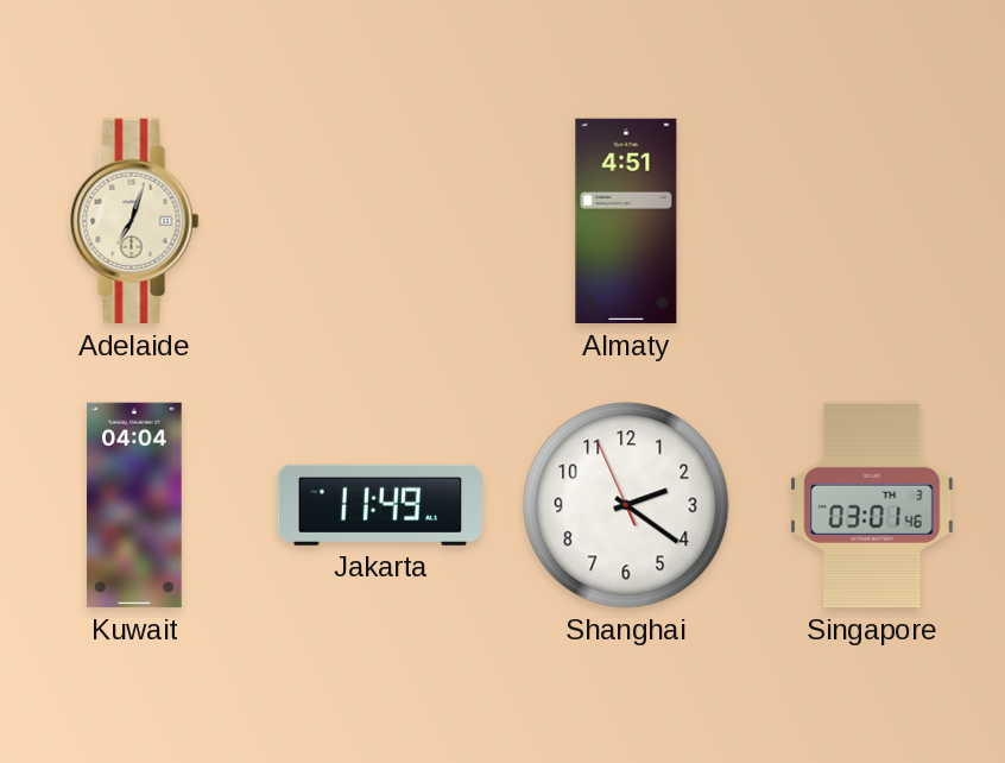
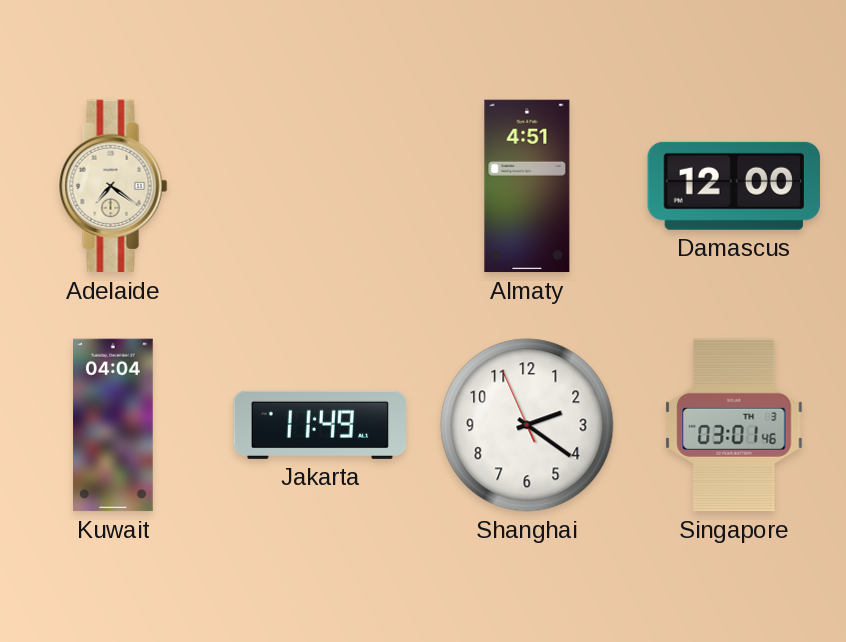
Adelaide: 7:03 -> 7:21 (113, 186)
Damascus: none -> 12:00 (734, 186)
